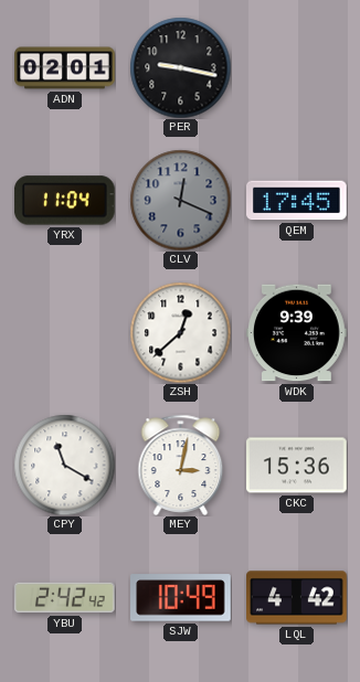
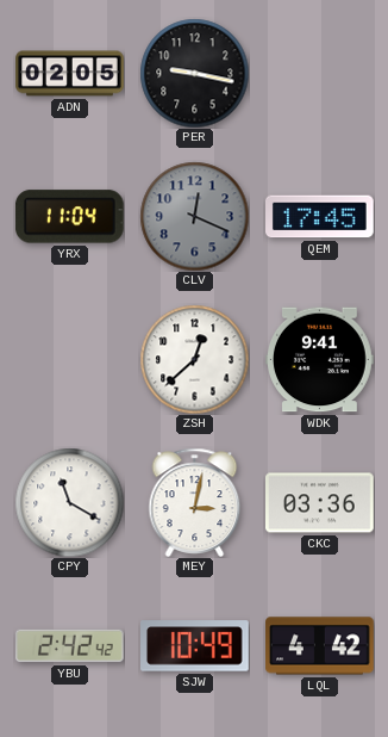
ADN: 02:01 -> 02:05 (70, 74)
WDK: 9:39 -> 9:41 (320, 360)
CKC: 15:36 -> 03:36 (320, 503)
